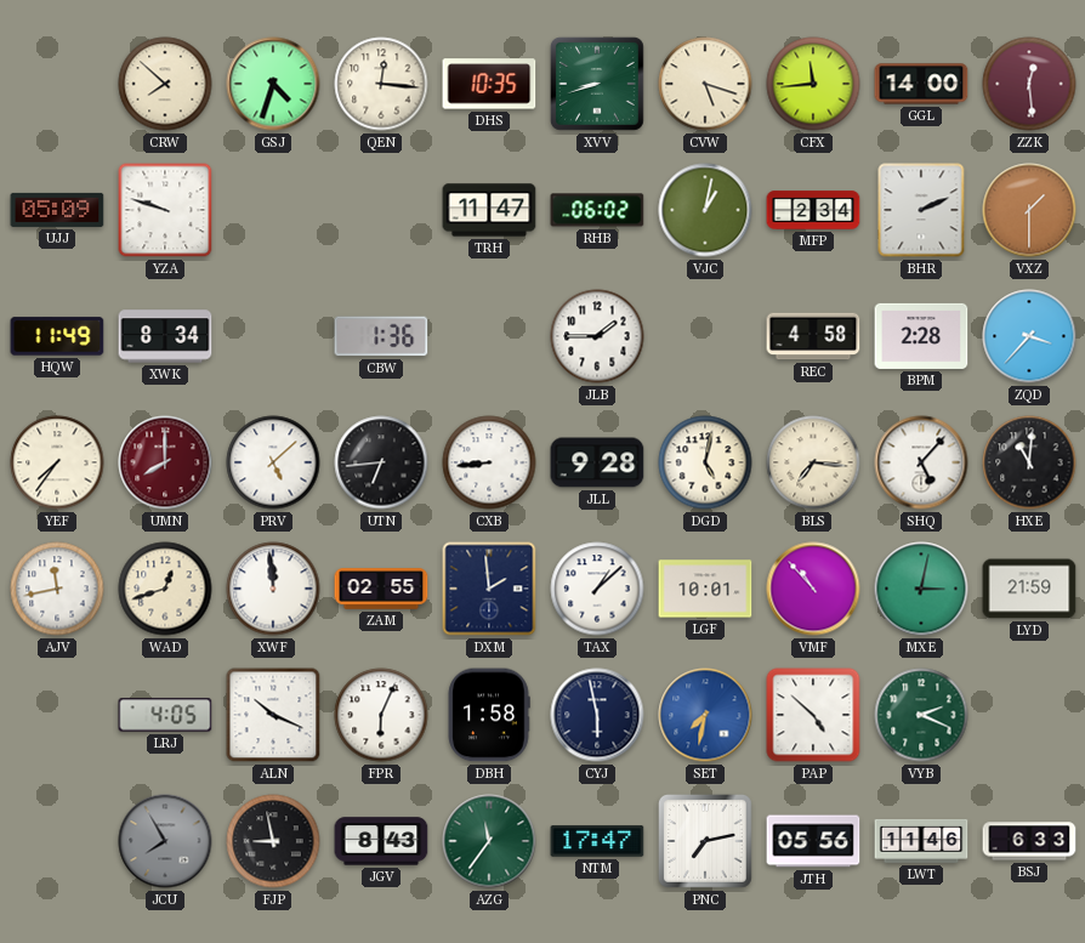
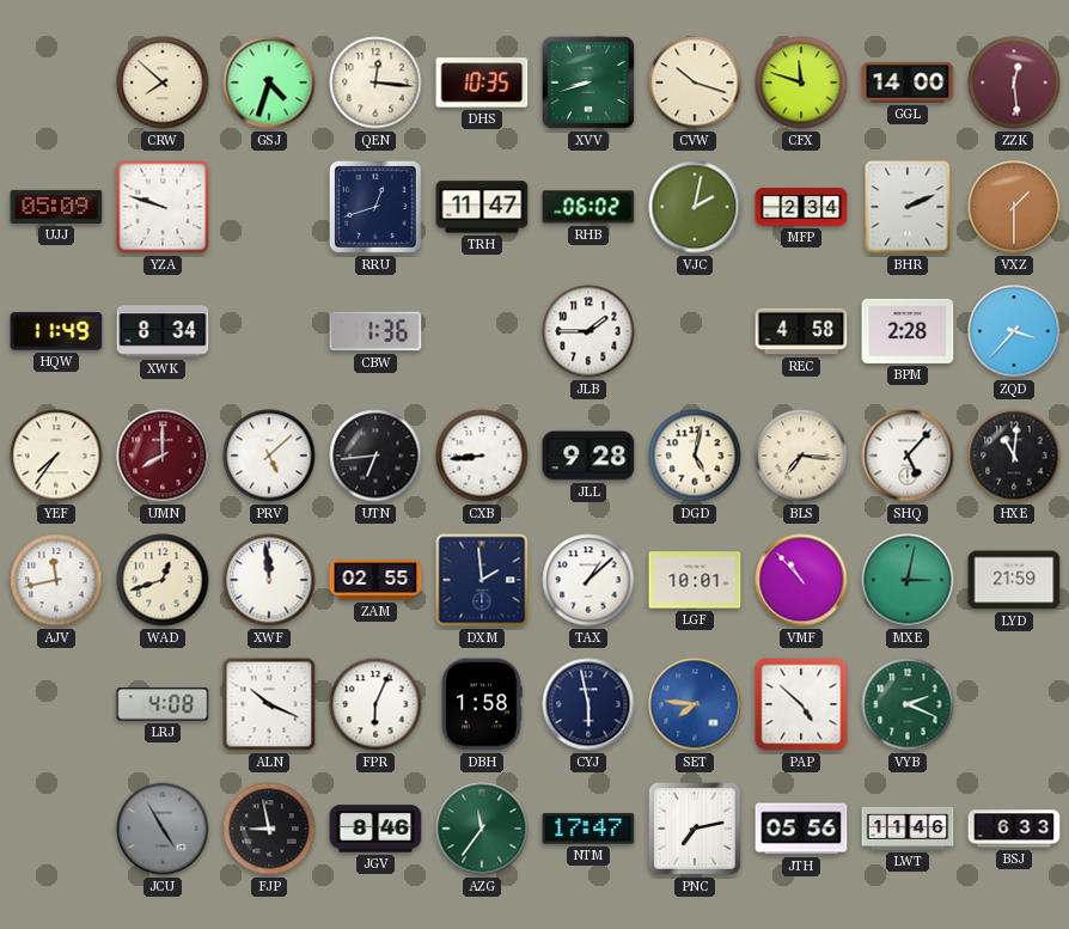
CVW: 5:18 -> 10:18 (695, 82)
CFX: 11:44 -> 11:48 (801, 82)
RRU: none -> 12:42 (375, 207)
VJC: 1:02 -> 2:02 (695, 207)
LRJ: 4:05 -> 4:08 (163, 704)
SET: 7:32 -> 7:46 (695, 704)
JCU: 7:55 -> 4:55 (163, 829)
JGV: 8:43 -> 8:46 (375, 829)
